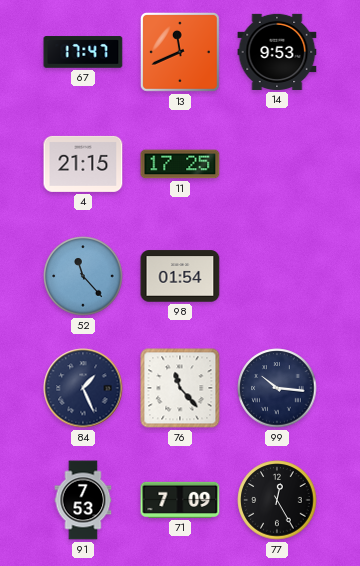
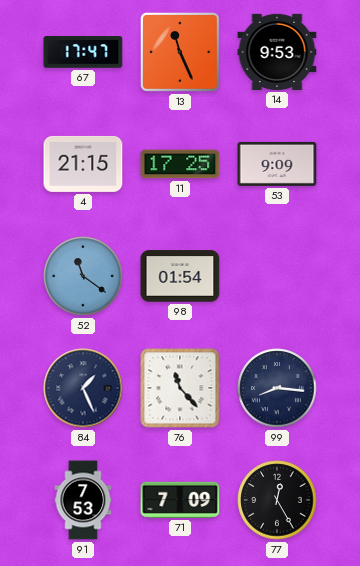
13: 11:41 -> 11:26 (180, 52)
53: none -> 9:09 (277, 164)
52: 11:23 -> 11:21 (83, 276)
99: 10:16 -> 8:16 (277, 388)
